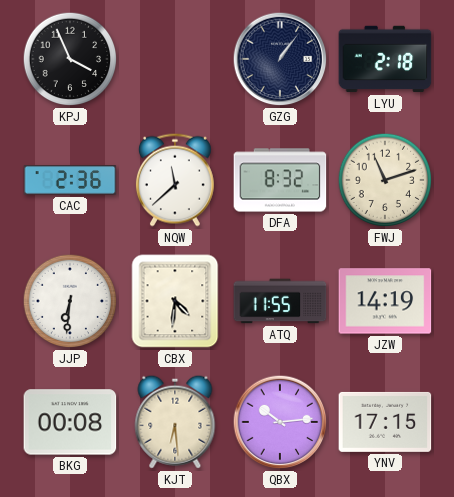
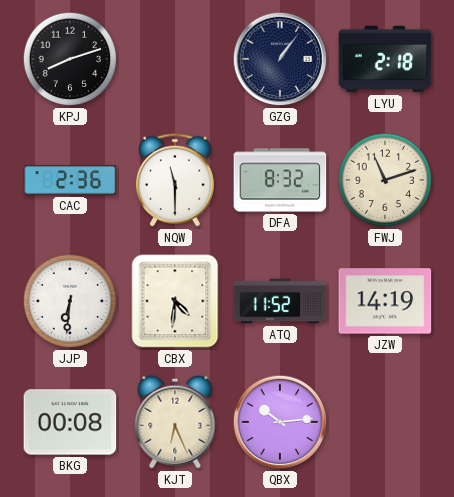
KPJ: 3:56 -> 8:12 (70, 59)
NQW: 11:38 -> 11:30 (175, 180)
ATQ: 11:55 -> 11:52 (280, 301)
KJT: 6:29 -> 6:26 (175, 422)
YNV: 17:15 -> none (385, 422)
